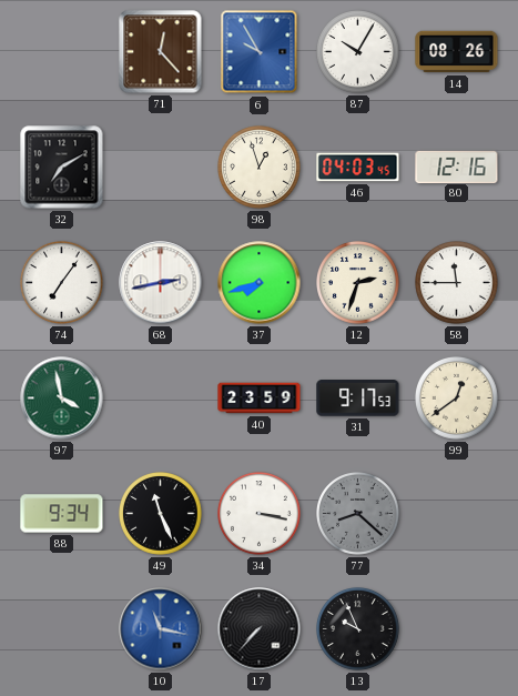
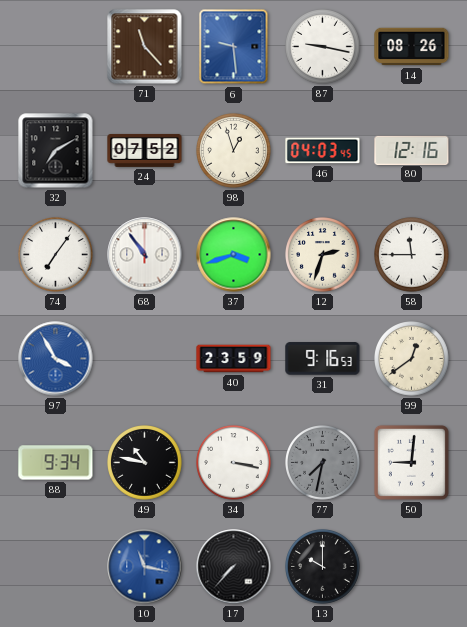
71: 12:23 -> 11:23 (145, 47)
6: 9:55 -> 9:29 (234, 47)
87: 10:05 -> 9:17 (323, 47)
24: none -> 07:52 (145, 150)
68: 2:43 -> 10:54 (145, 255)
37: 7:42 -> 3:42 (234, 255)
97: 3:58 -> 3:55 (56, 359)
97 dial: green -> blue (56, 359)
31: 9:17 -> 9:16 (323, 359)
49: 11:26 -> 10:47 (145, 463)
77: 8:22 -> 7:32 (323, 463)
50: none -> 9:01 (411, 462)
13: 9:56 -> 10:00 (323, 567)
